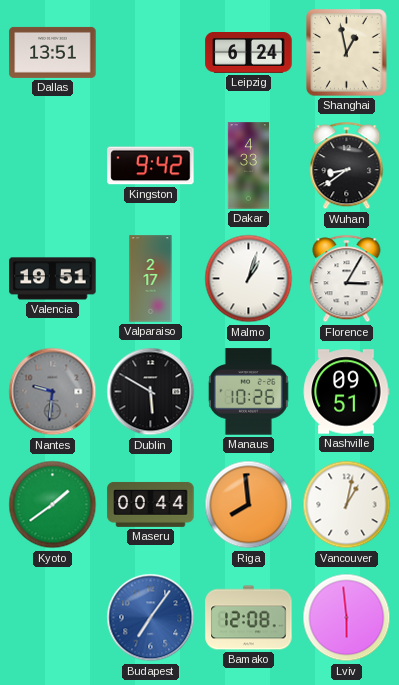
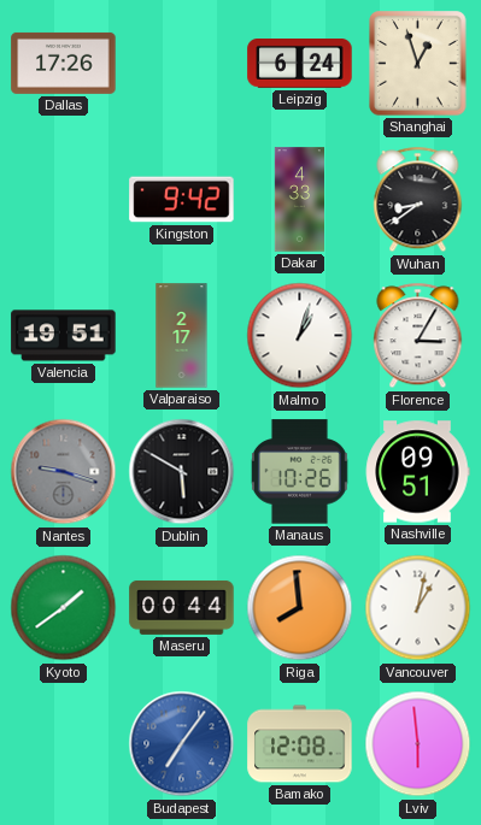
Dallas: 13:51 -> 17:26 (64, 63)
Shanghai: 12:58 -> 12:57 (418, 64)
Nantes: 9:31 -> 9:18 (64, 472)
